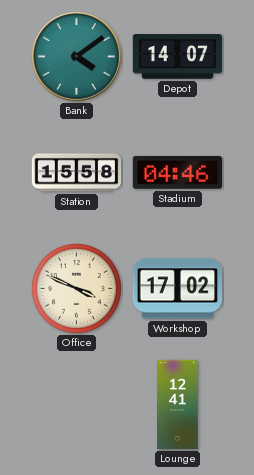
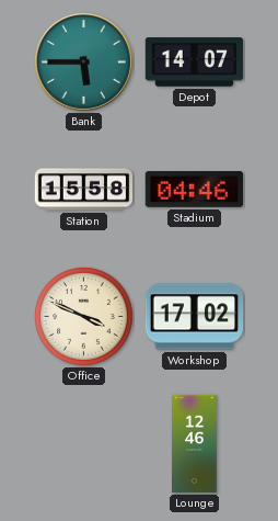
Bank: 4:09 -> 5:45 (84, 63)
Lounge: 12:41 -> 12:46 (195, 444)
